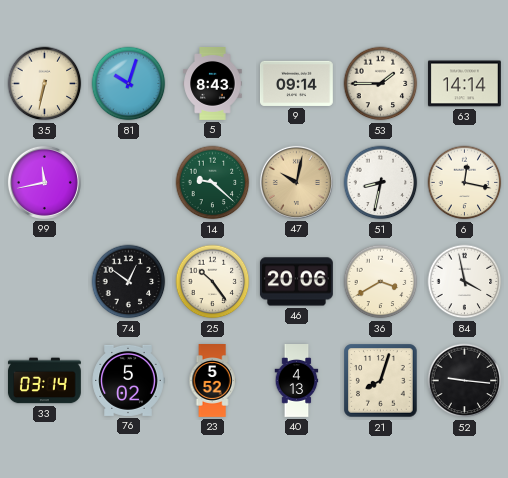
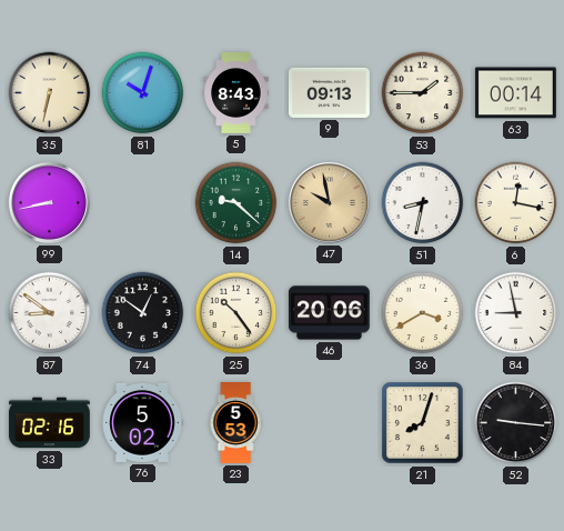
9: 09:14 -> 09:13 (329, 92)
63: 14:14 -> 00:14 (515, 93)
99: 11:43 -> 8:43 (49, 202)
47: 10:02 -> 9:58 (329, 202)
87: none -> 8:51 (50, 313)
84: 3:58 -> 8:58 (516, 313)
33: 03:14 -> 02:16 (49, 423)
23: 5:52 -> 5:53 (235, 423)
40: 4:13 -> none (297, 381)
